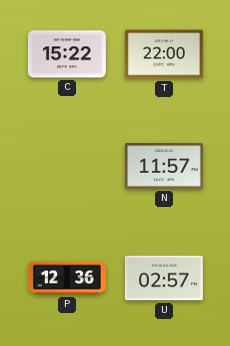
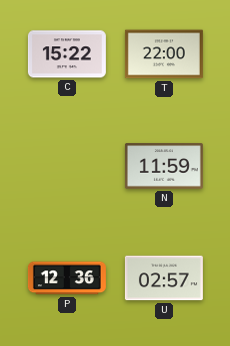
N: 11:57 -> 11:59 (164, 166)
